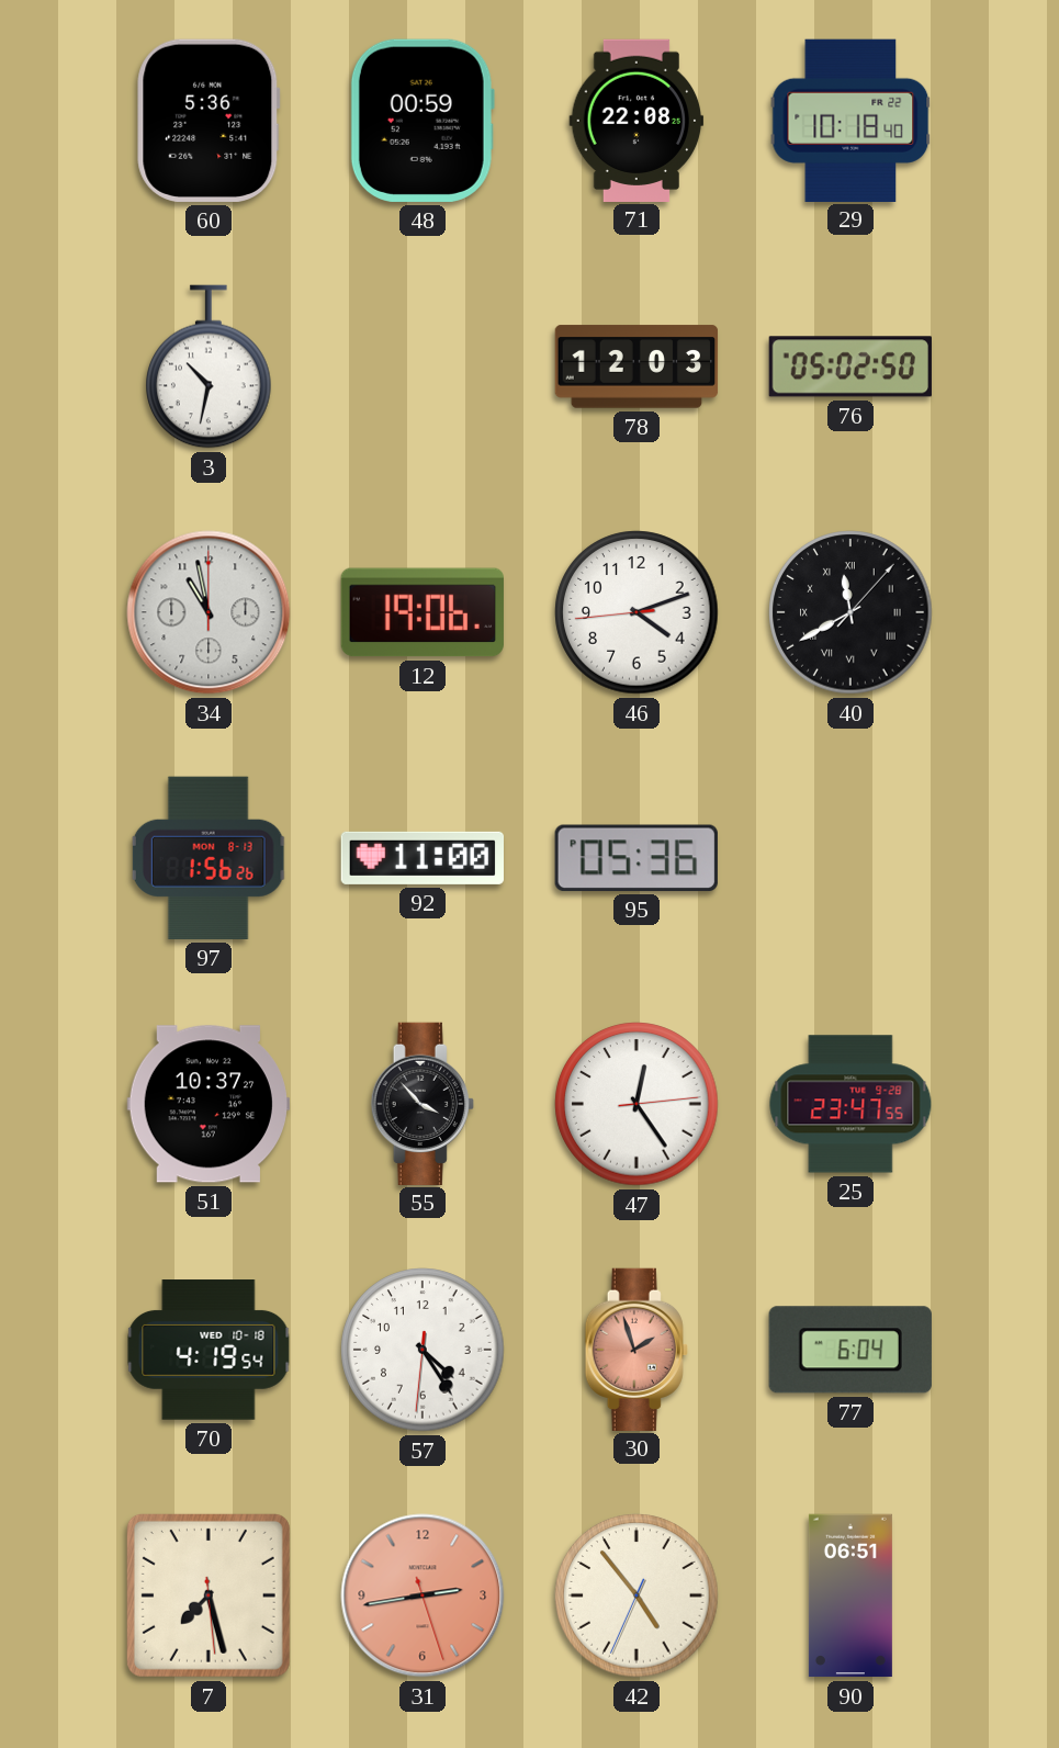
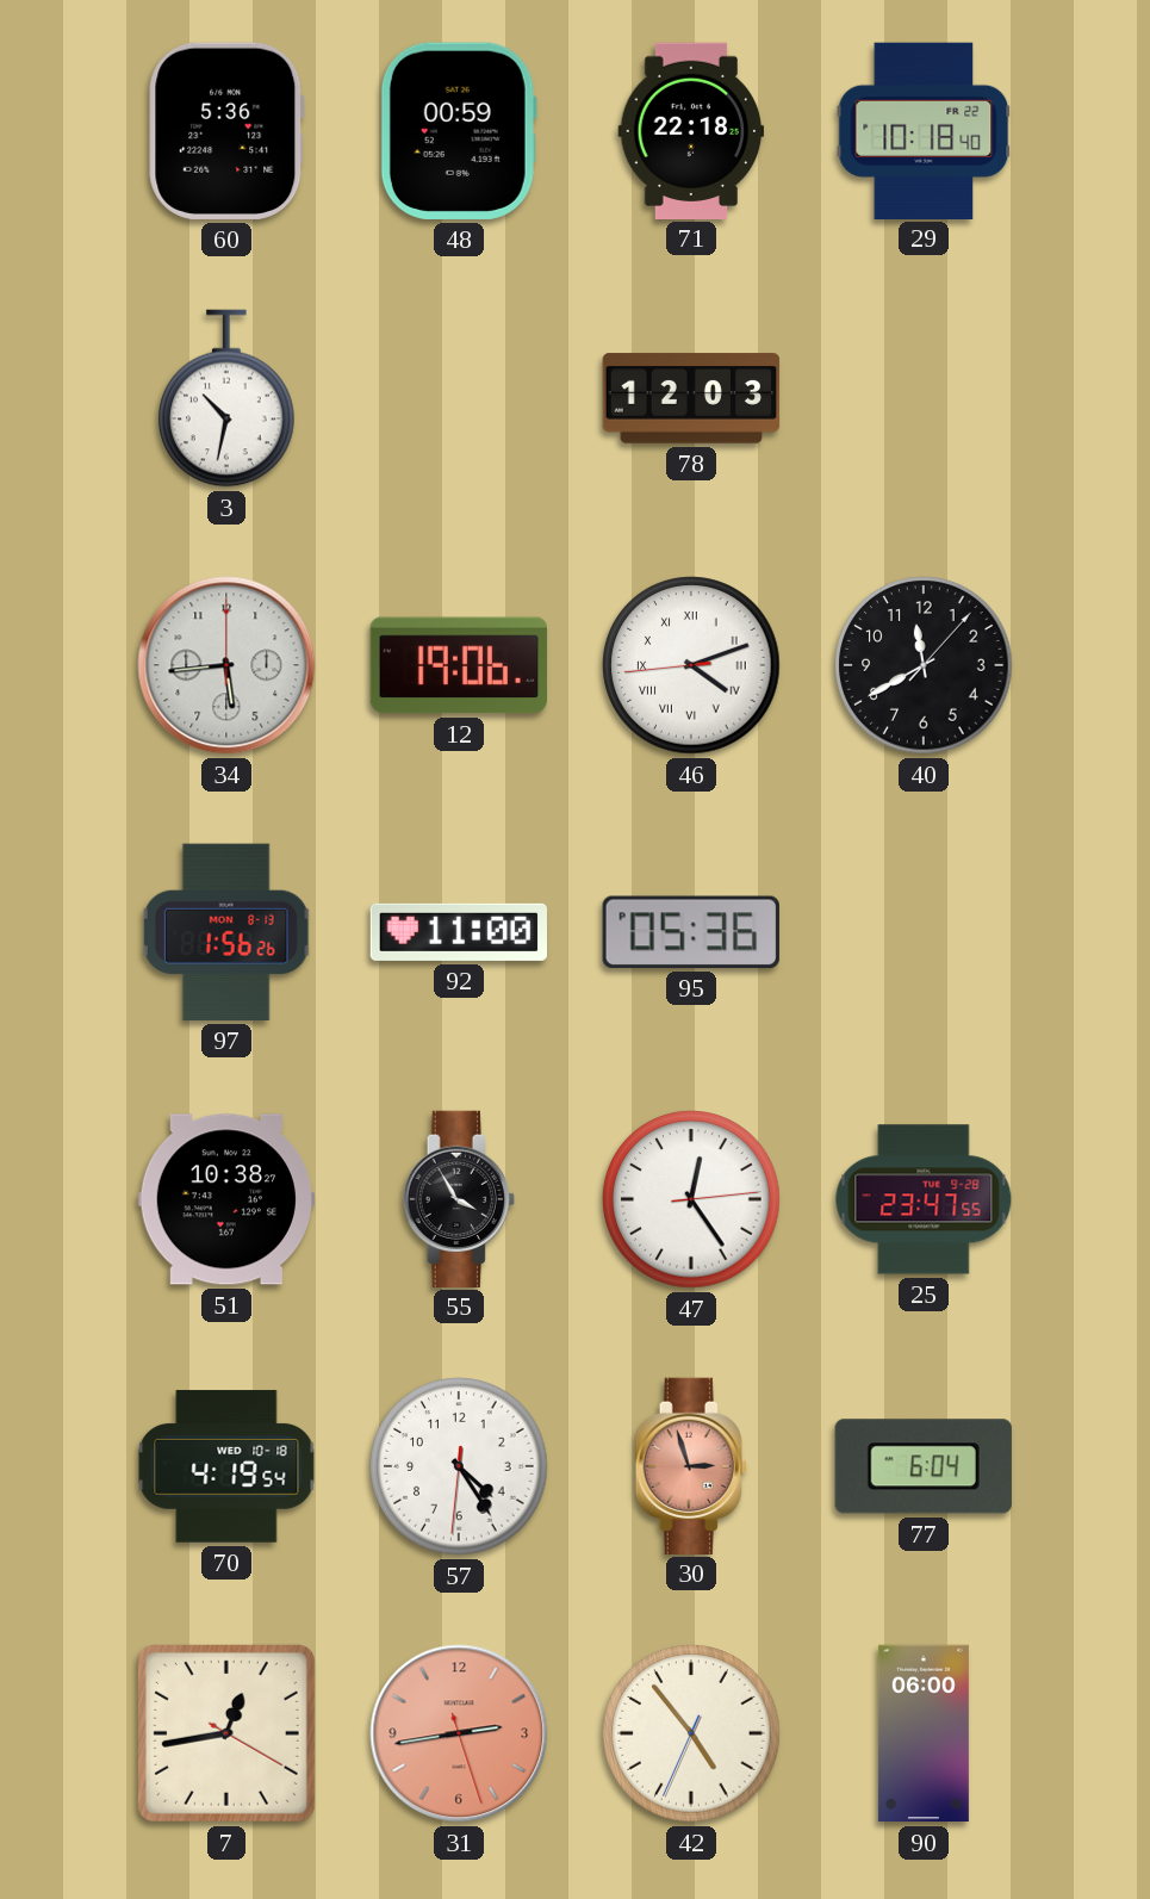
71: 22:08 -> 22:18 (691, 130)
76: 05:02 -> none (850, 366)
34: 10:58 -> 5:44 (226, 665)
46 numerals: Arabic -> Roman (691, 665)
40 numerals: Roman -> Arabic (924, 665)
51: 10:37 -> 10:38 (225, 1199)
55: 3:53 -> 3:55 (459, 1198)
30: 1:57 -> 2:57 (691, 1465)
7: 7:27 -> 12:43 (226, 1733)
90: 06:51 -> 06:00 (924, 1733)
